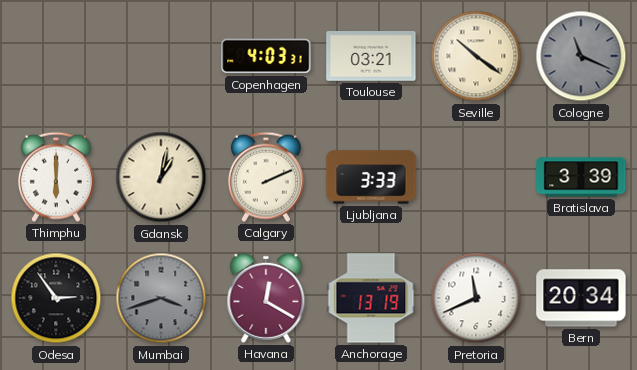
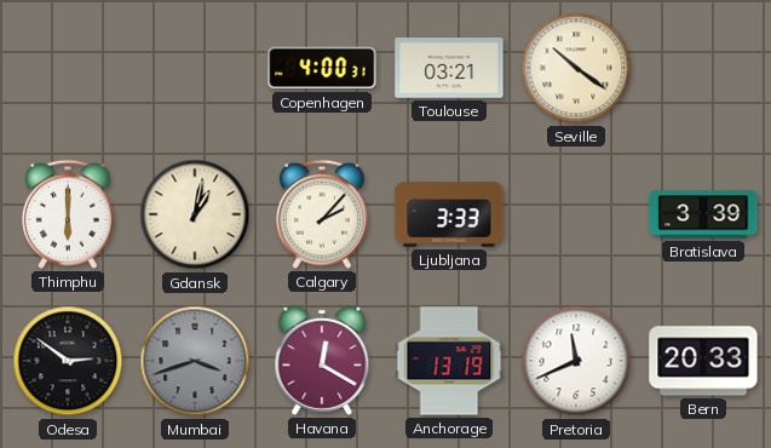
Copenhagen: 4:03 -> 4:00 (322, 68)
Cologne: 11:19 -> none (581, 56)
Calgary: 2:11 -> 2:07 (322, 214)
Odesa: 2:54 -> 2:51 (68, 361)
Bern: 20:34 -> 20:33 (703, 361)
